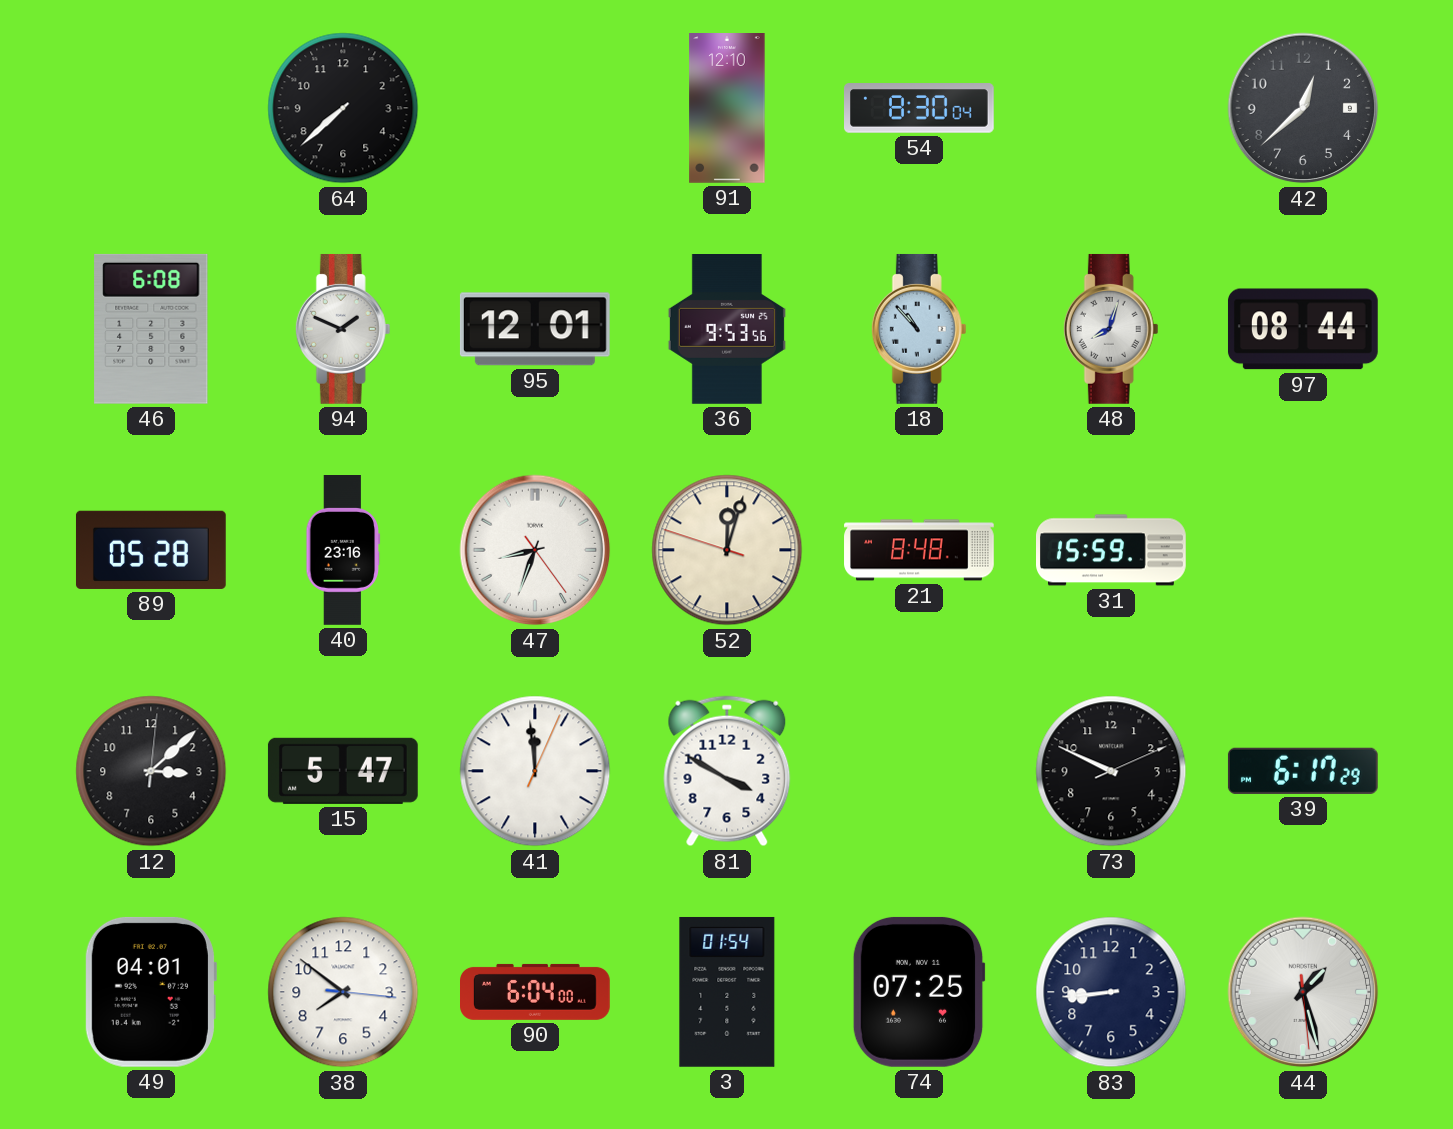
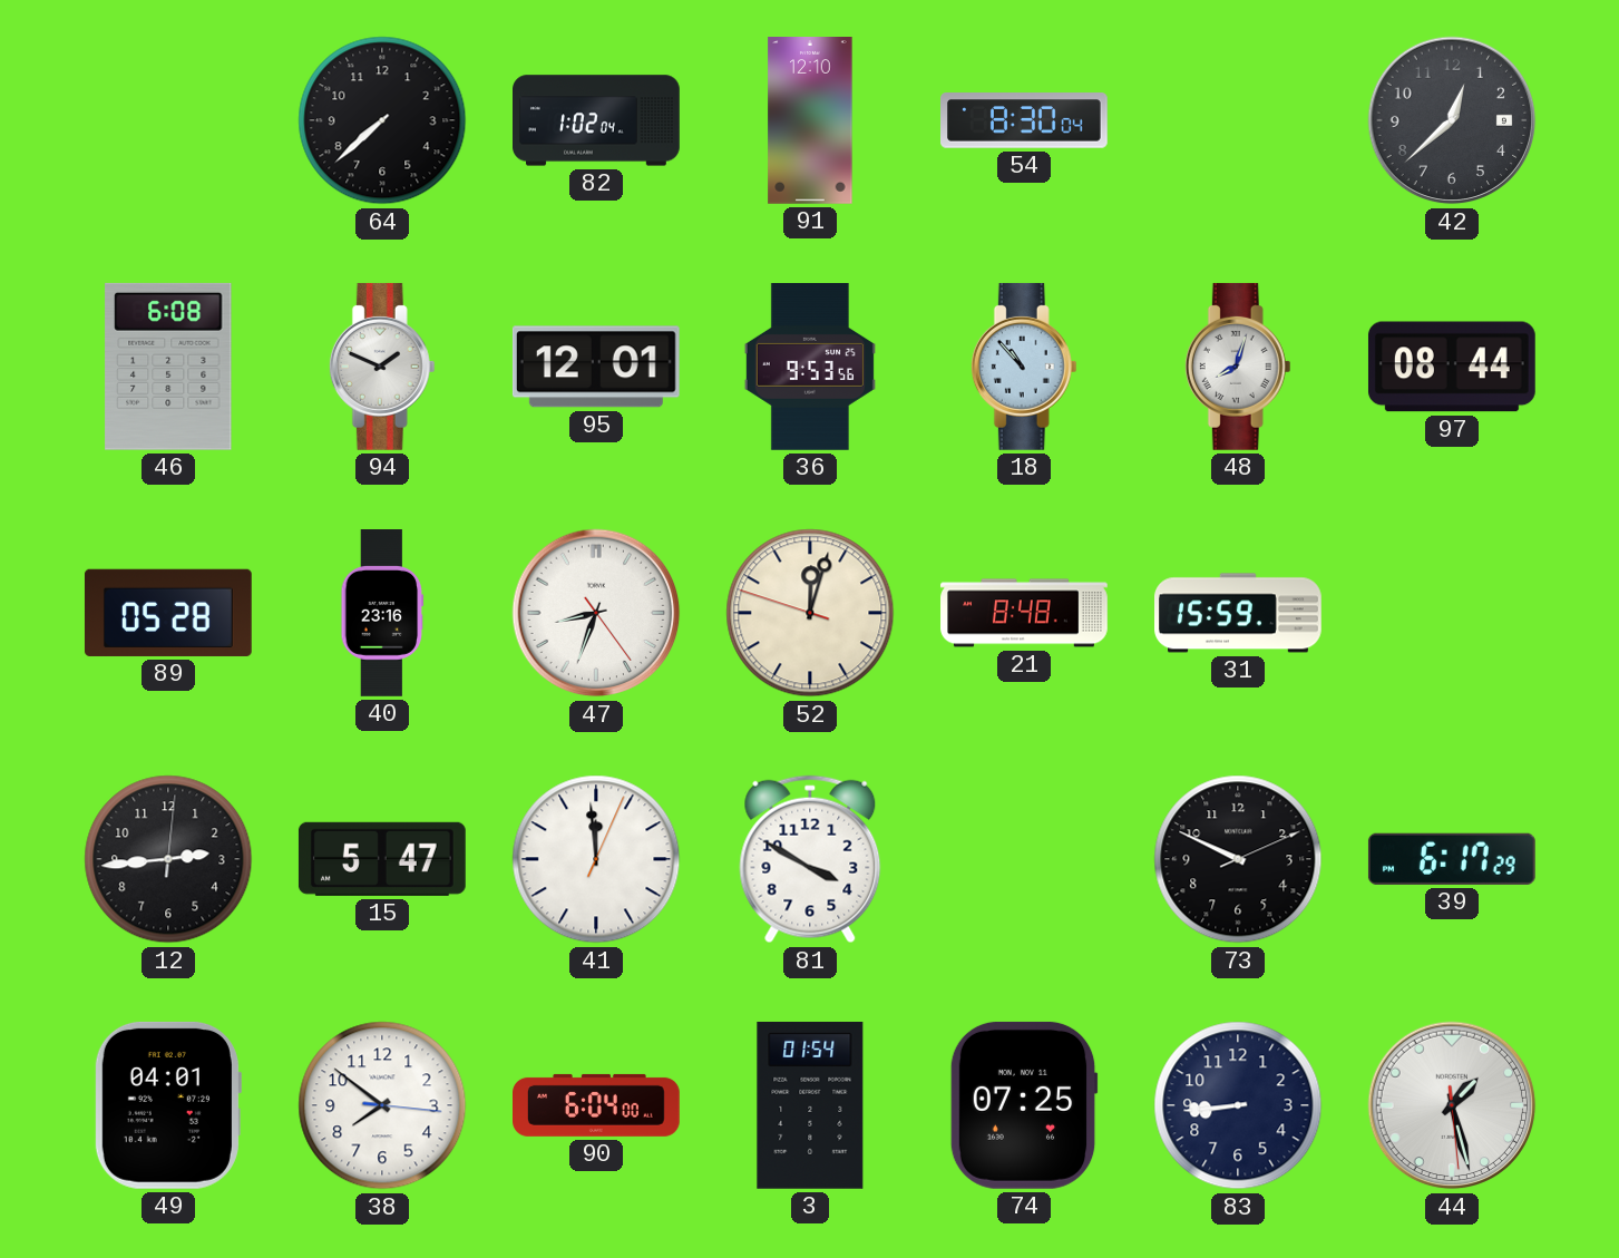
82: none -> 1:02 (597, 120)
12: 3:08 -> 2:44 (168, 859)
